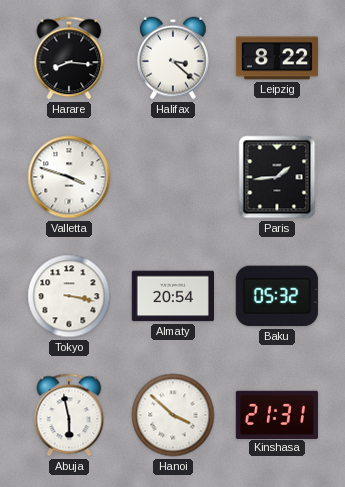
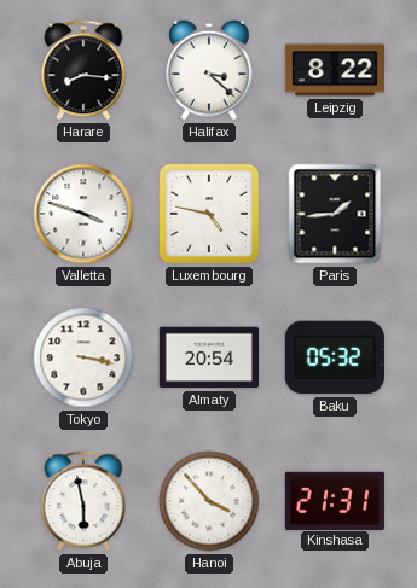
Luxembourg: none -> 4:47 (209, 214)
Hanoi: 3:52 -> 3:53 (209, 501)
